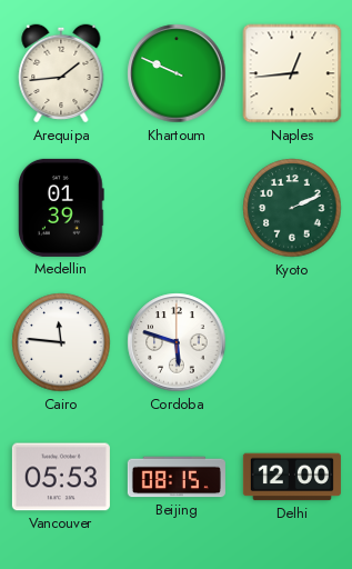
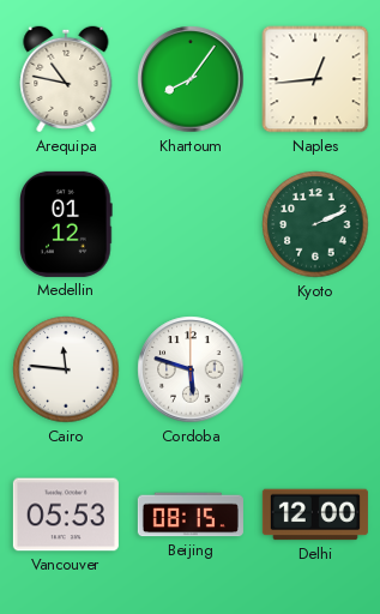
Arequipa: 1:44 -> 10:47 (66, 79)
Khartoum: 9:49 -> 8:06 (191, 79)
Medellin: 01:39 -> 01:12 (66, 224)
